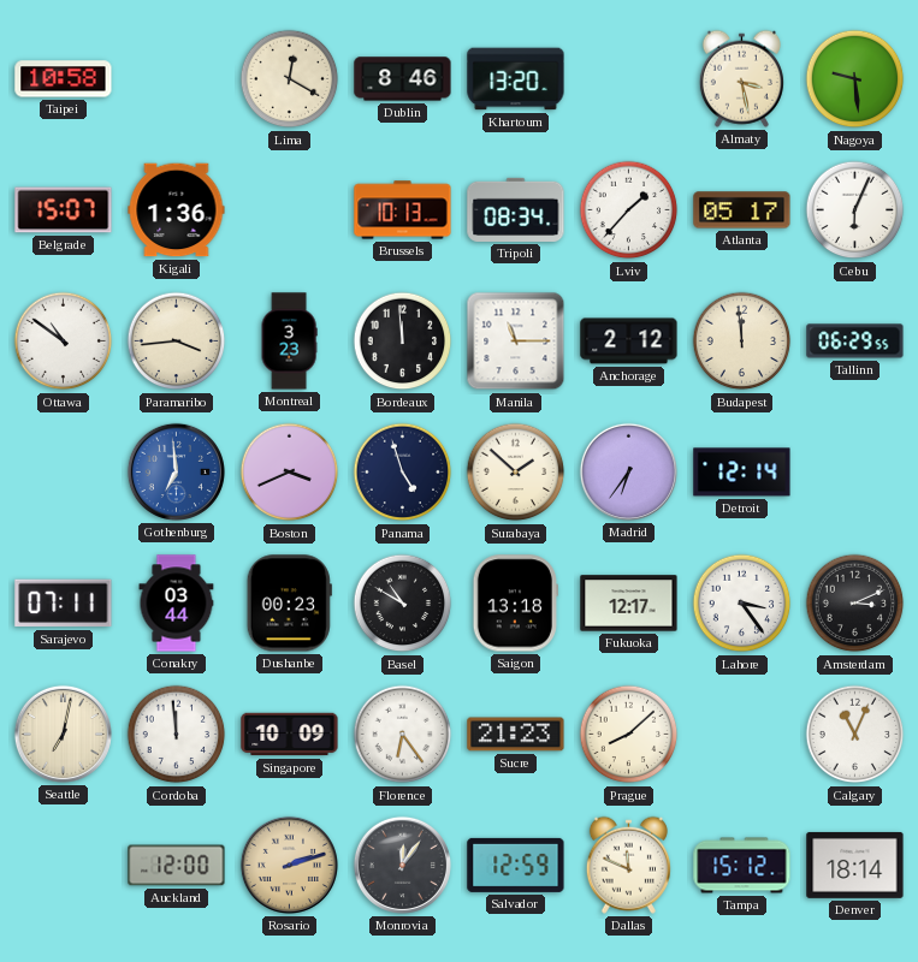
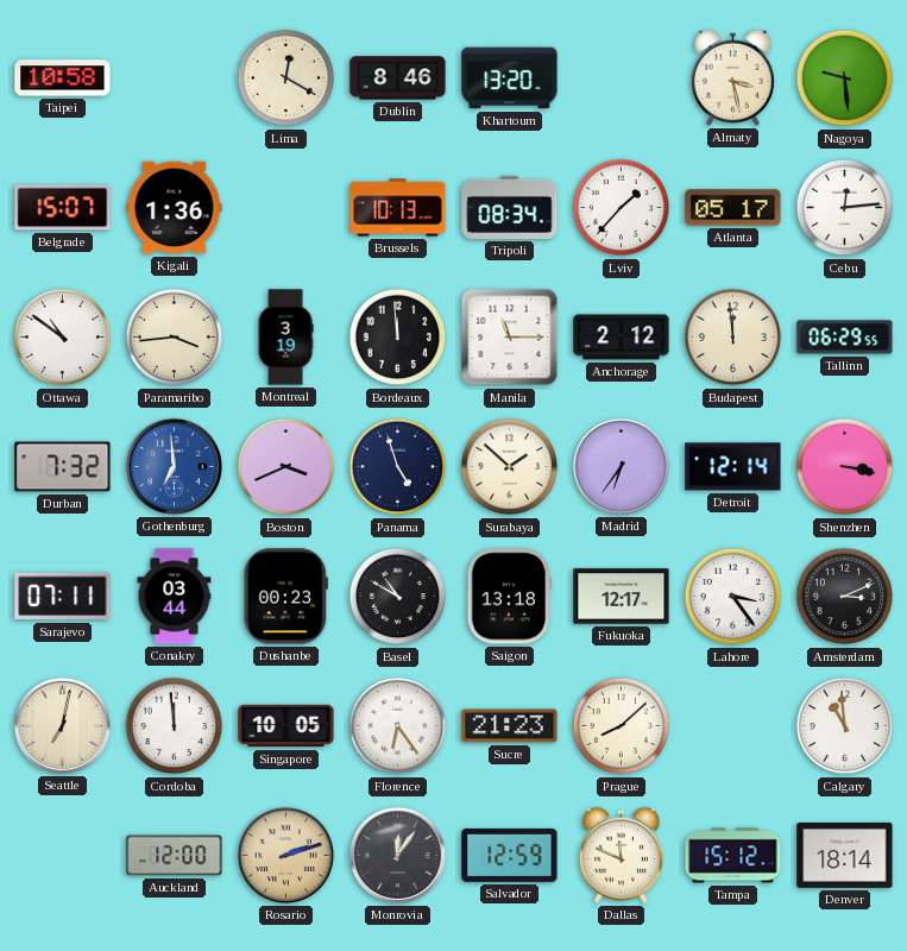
Cebu: 6:04 -> 12:14 (845, 208)
Montreal: 3:23 -> 3:19 (285, 338)
Durban: none -> 7:32 (63, 467)
Shenzhen: none -> 3:17 (845, 467)
Singapore: 10:09 -> 10:05 (286, 726)
Calgary: 11:04 -> 10:59 (845, 726)
